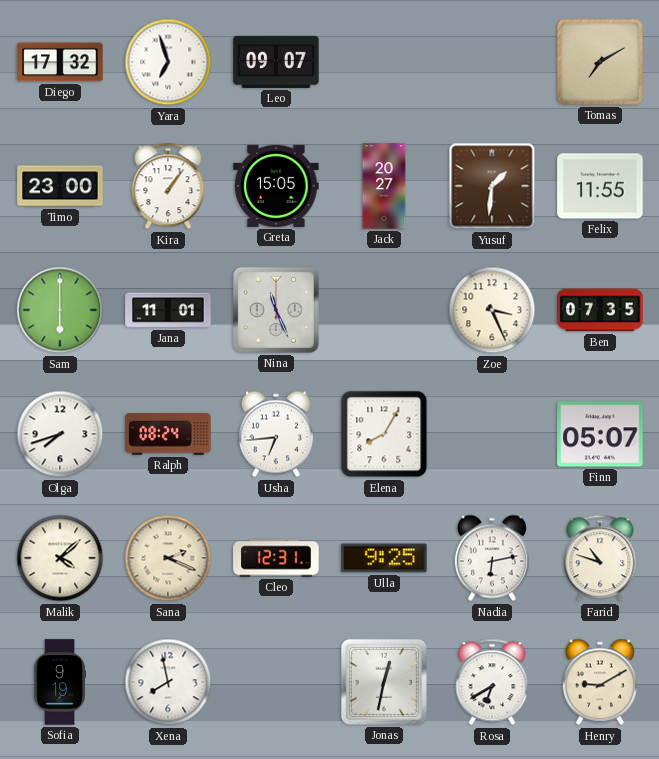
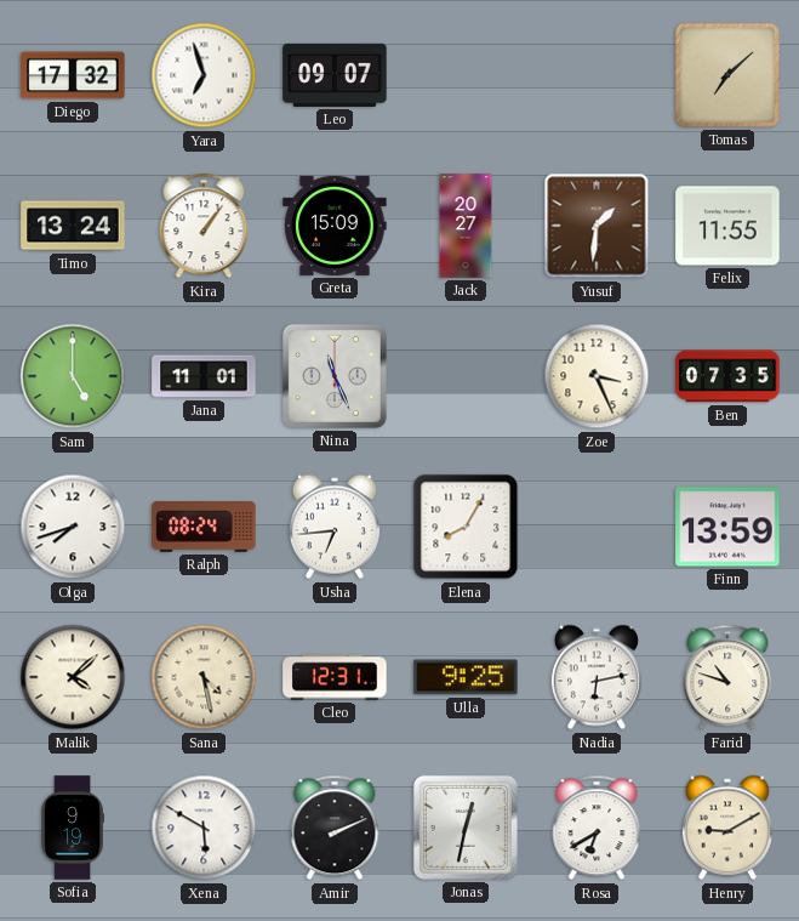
Tomas: 7:10 -> 7:08 (727, 75)
Timo: 23:00 -> 13:24 (73, 226)
Greta: 15:05 -> 15:09 (335, 226)
Sam: 6:00 -> 5:00 (73, 376)
Finn: 05:07 -> 13:59 (727, 527)
Sana: 2:19 -> 4:28 (204, 677)
Xena: 7:58 -> 5:50 (204, 828)
Amir: none -> 2:11 (335, 828)
